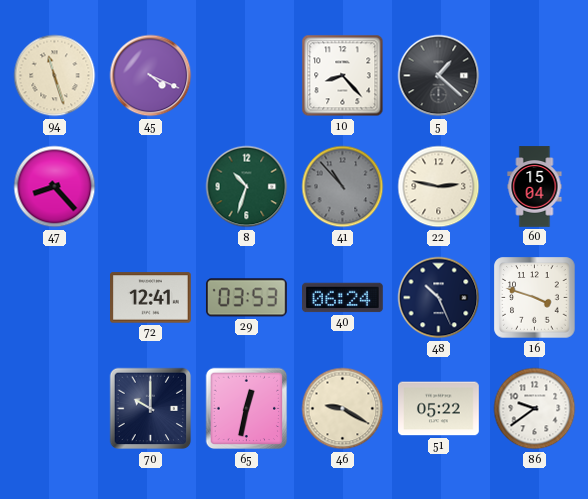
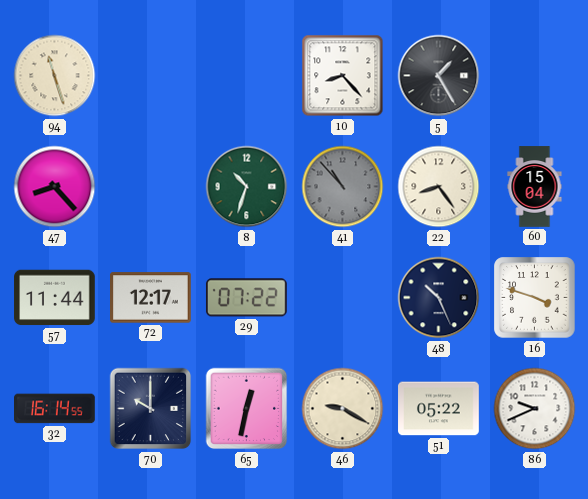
45: 4:19 -> none (151, 76)
5: 1:22 -> 1:25 (439, 76)
22: 2:47 -> 8:24 (439, 187)
57: none -> 11:44 (55, 298)
72: 12:41 -> 12:17 (151, 298)
29: 03:53 -> 07:22 (246, 298)
40: 06:24 -> none (343, 298)
32: none -> 16:14 (55, 409)
86: 9:39 -> 9:41 (535, 409)
